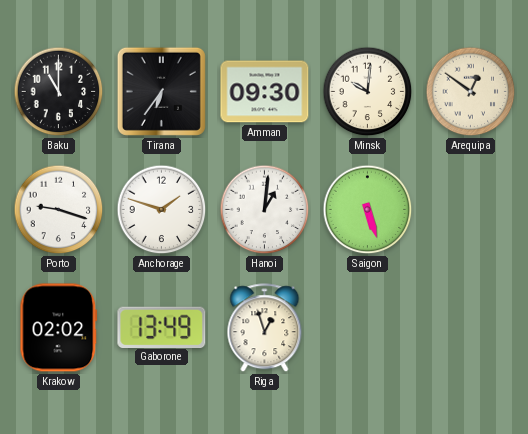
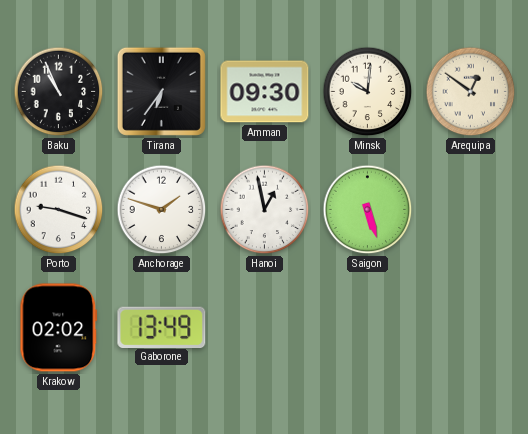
Baku: 11:00 -> 10:56 (59, 92)
Hanoi: 1:01 -> 12:58 (265, 210)
Riga: 12:57 -> none (265, 328)
